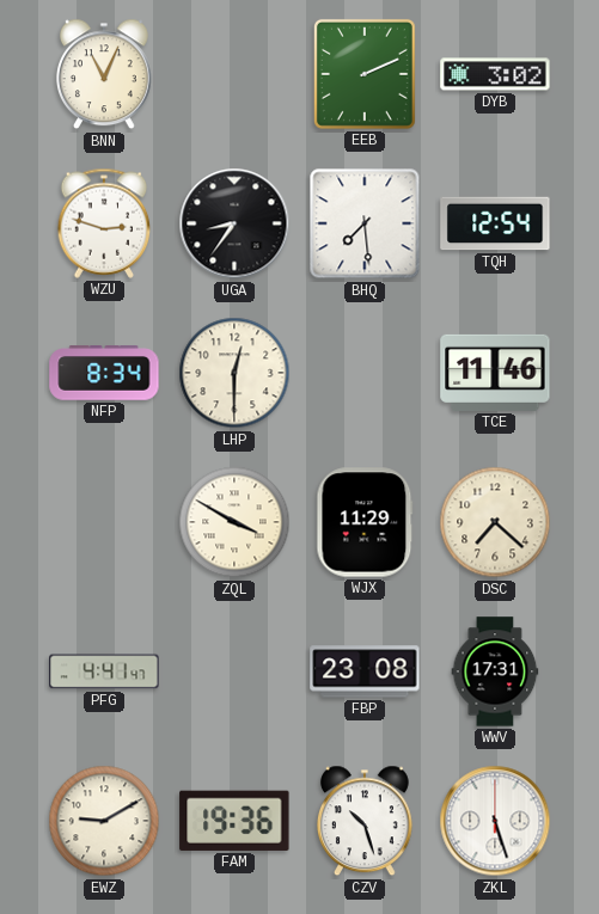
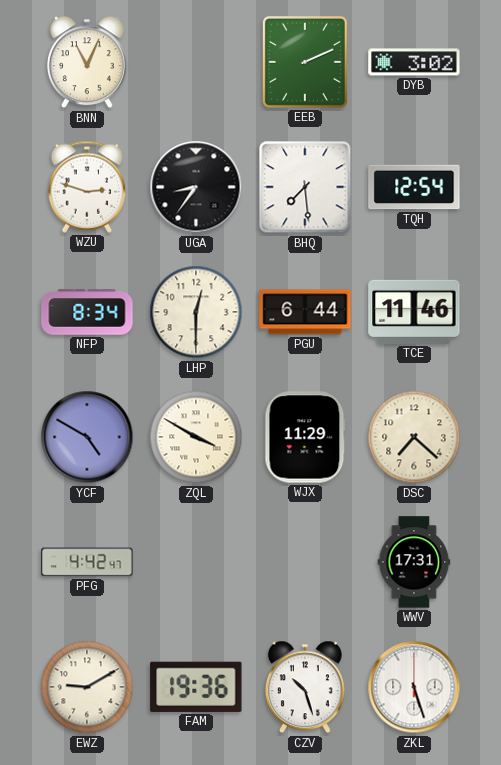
PGU: none -> 6:44 (305, 312)
YCF: none -> 4:50 (87, 437)
PFG: 4:41 -> 4:42 (87, 562)
FBP: 23:08 -> none (365, 671)
